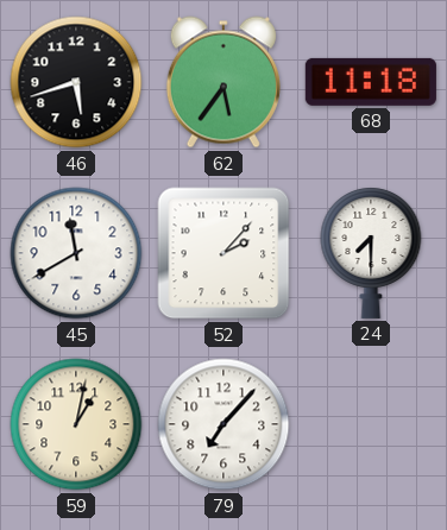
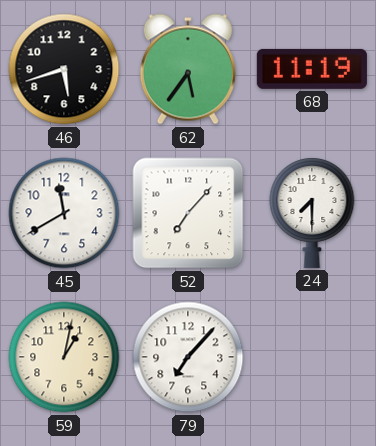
68: 11:18 -> 11:19 (312, 69)
52: 2:07 -> 7:07 (188, 213)
